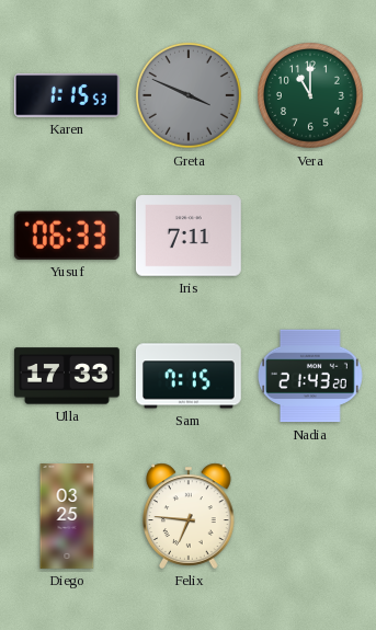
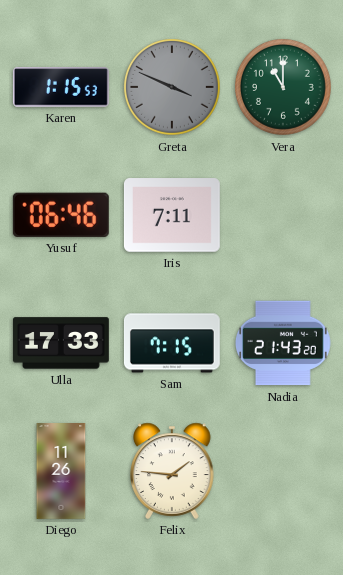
Yusuf: 06:33 -> 06:46 (61, 215)
Diego: 03:25 -> 11:26 (61, 472)
Felix: 6:46 -> 1:46 (172, 471)
